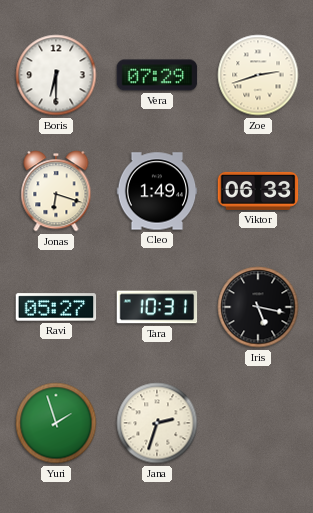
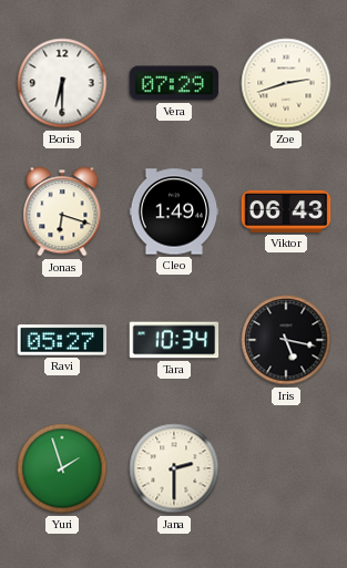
Viktor: 06:33 -> 06:43 (286, 211)
Tara: 10:31 -> 10:34 (174, 340)
Jana: 2:33 -> 2:30 (174, 468)
